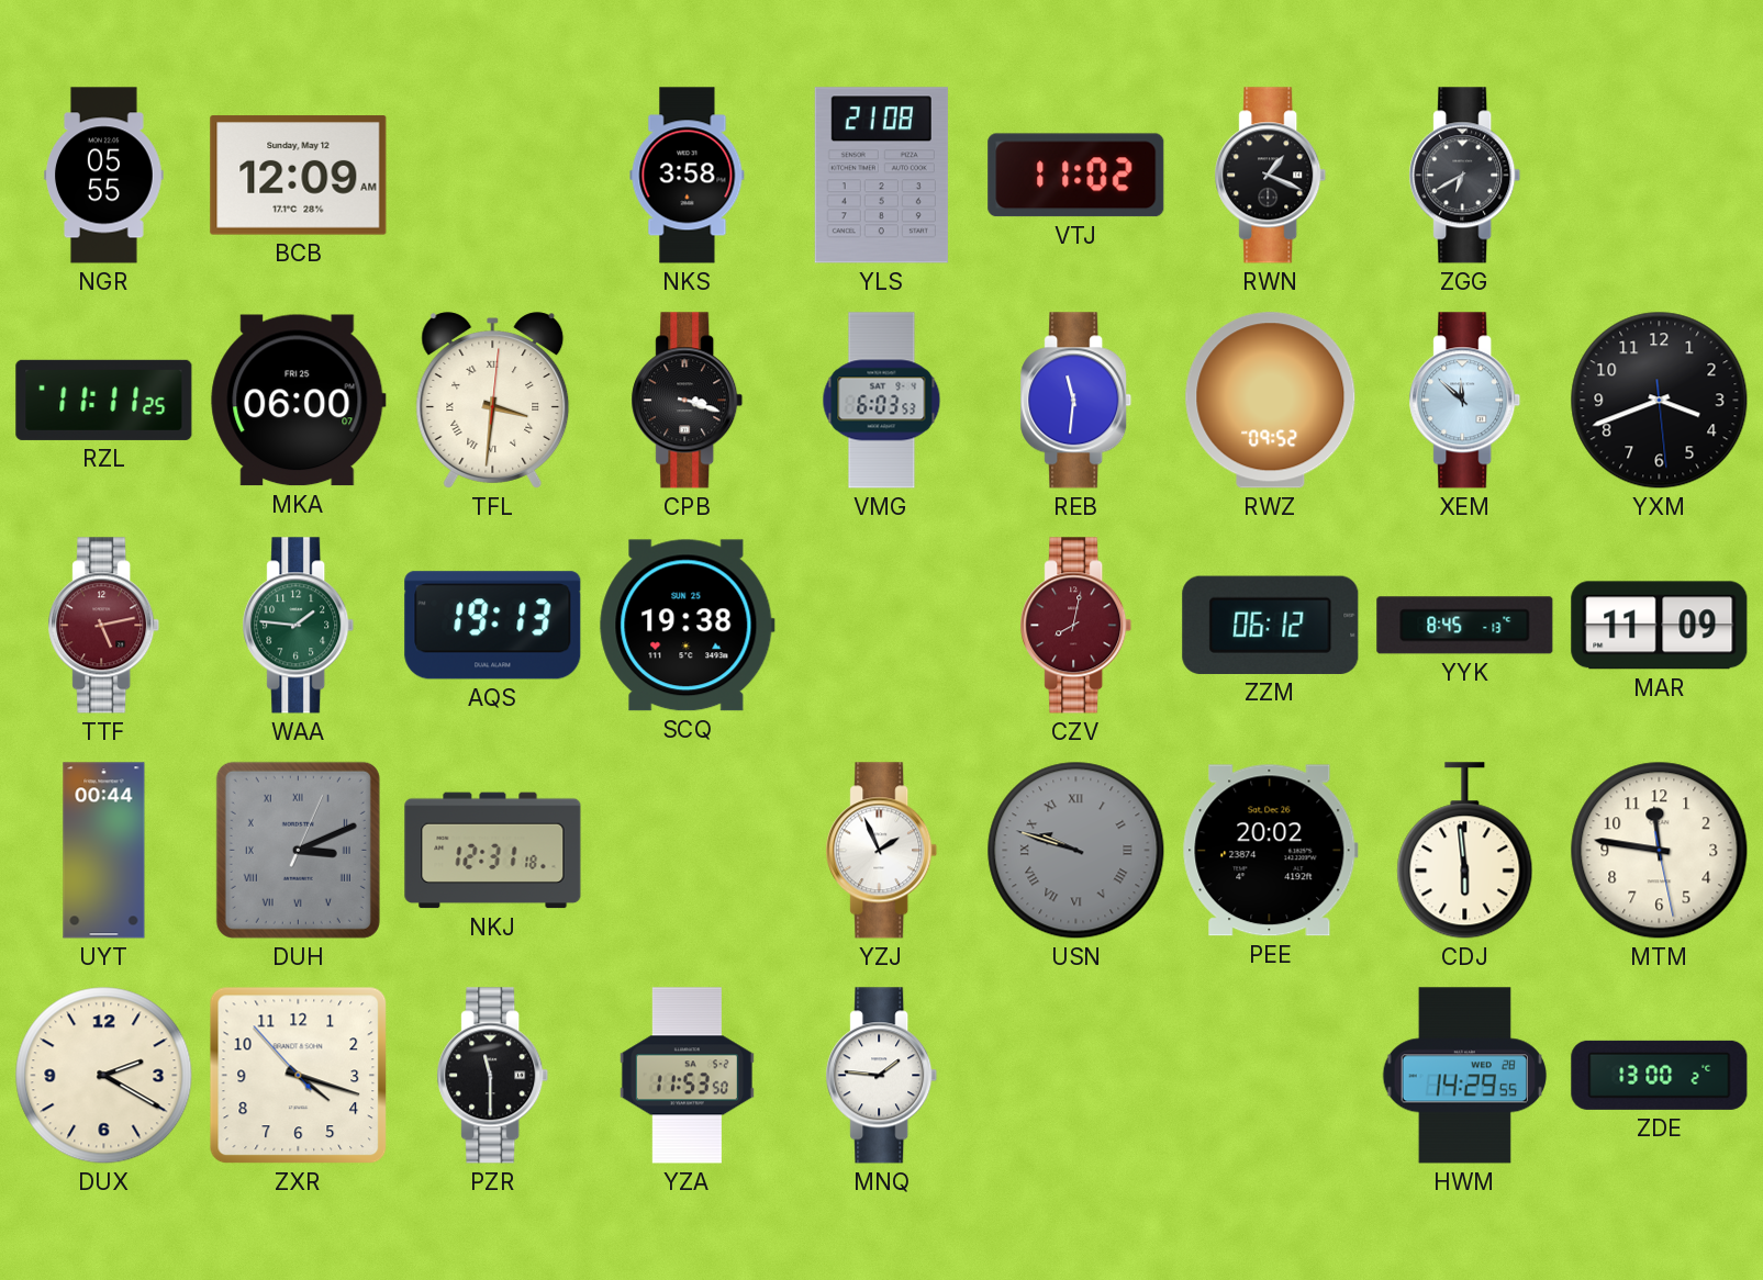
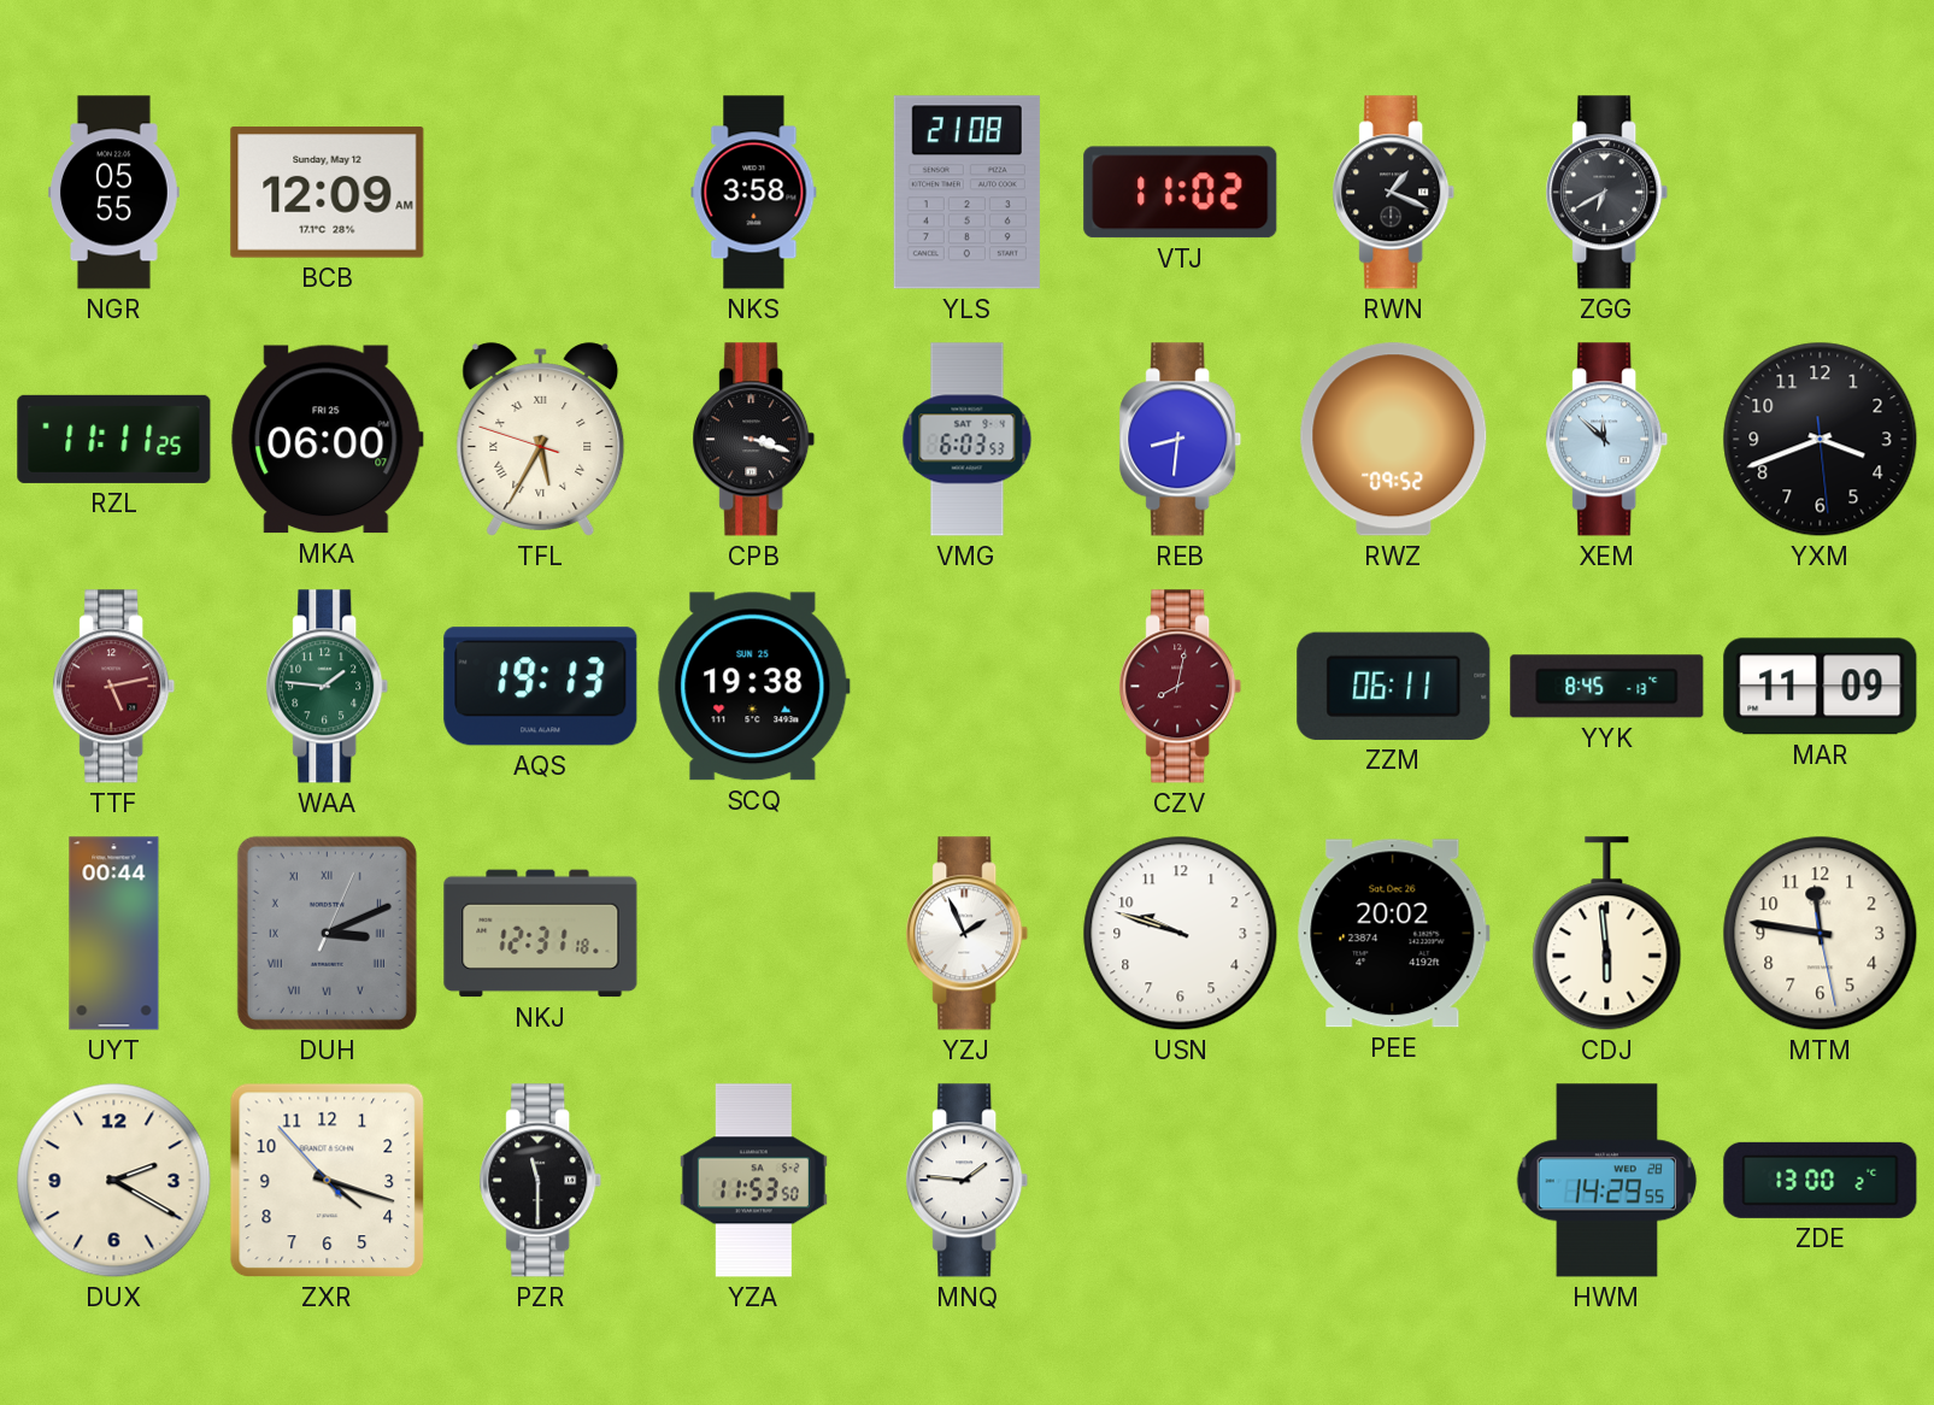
TFL: 3:31 -> 5:34 (541, 440)
REB: 11:31 -> 8:31 (1181, 440)
ZZM: 06:12 -> 06:11 (1394, 686)
USN dial: grey -> white (1181, 934)
USN numerals: Roman -> Arabic (1181, 934)
